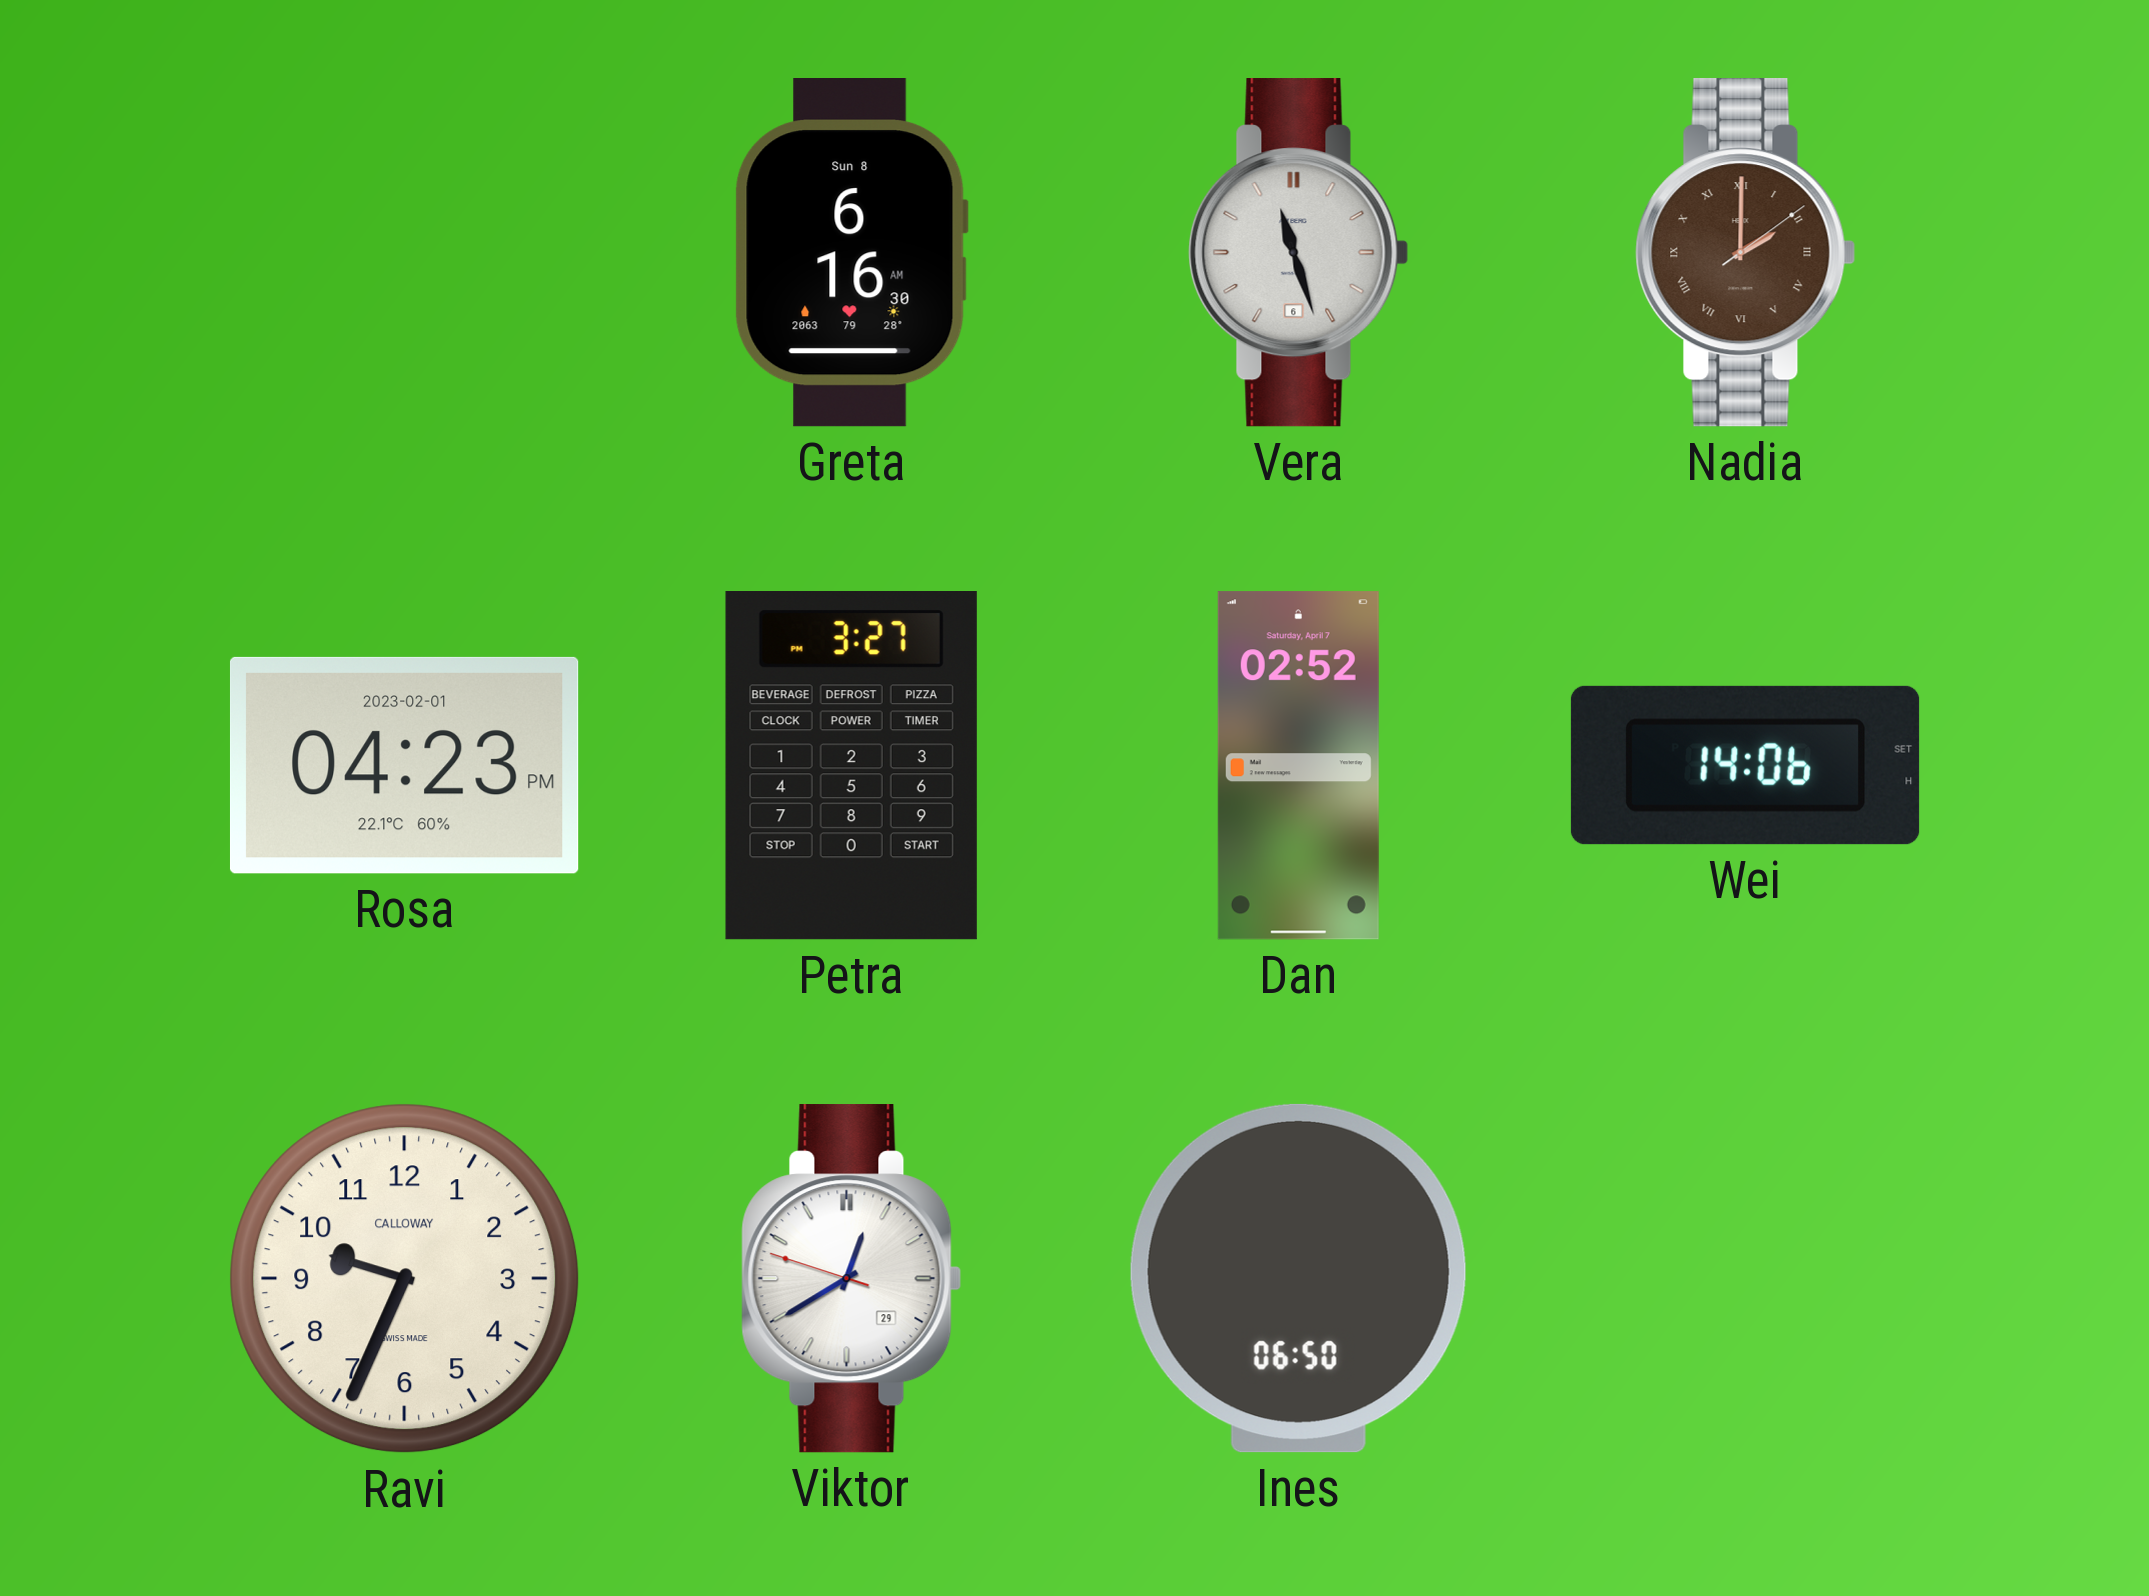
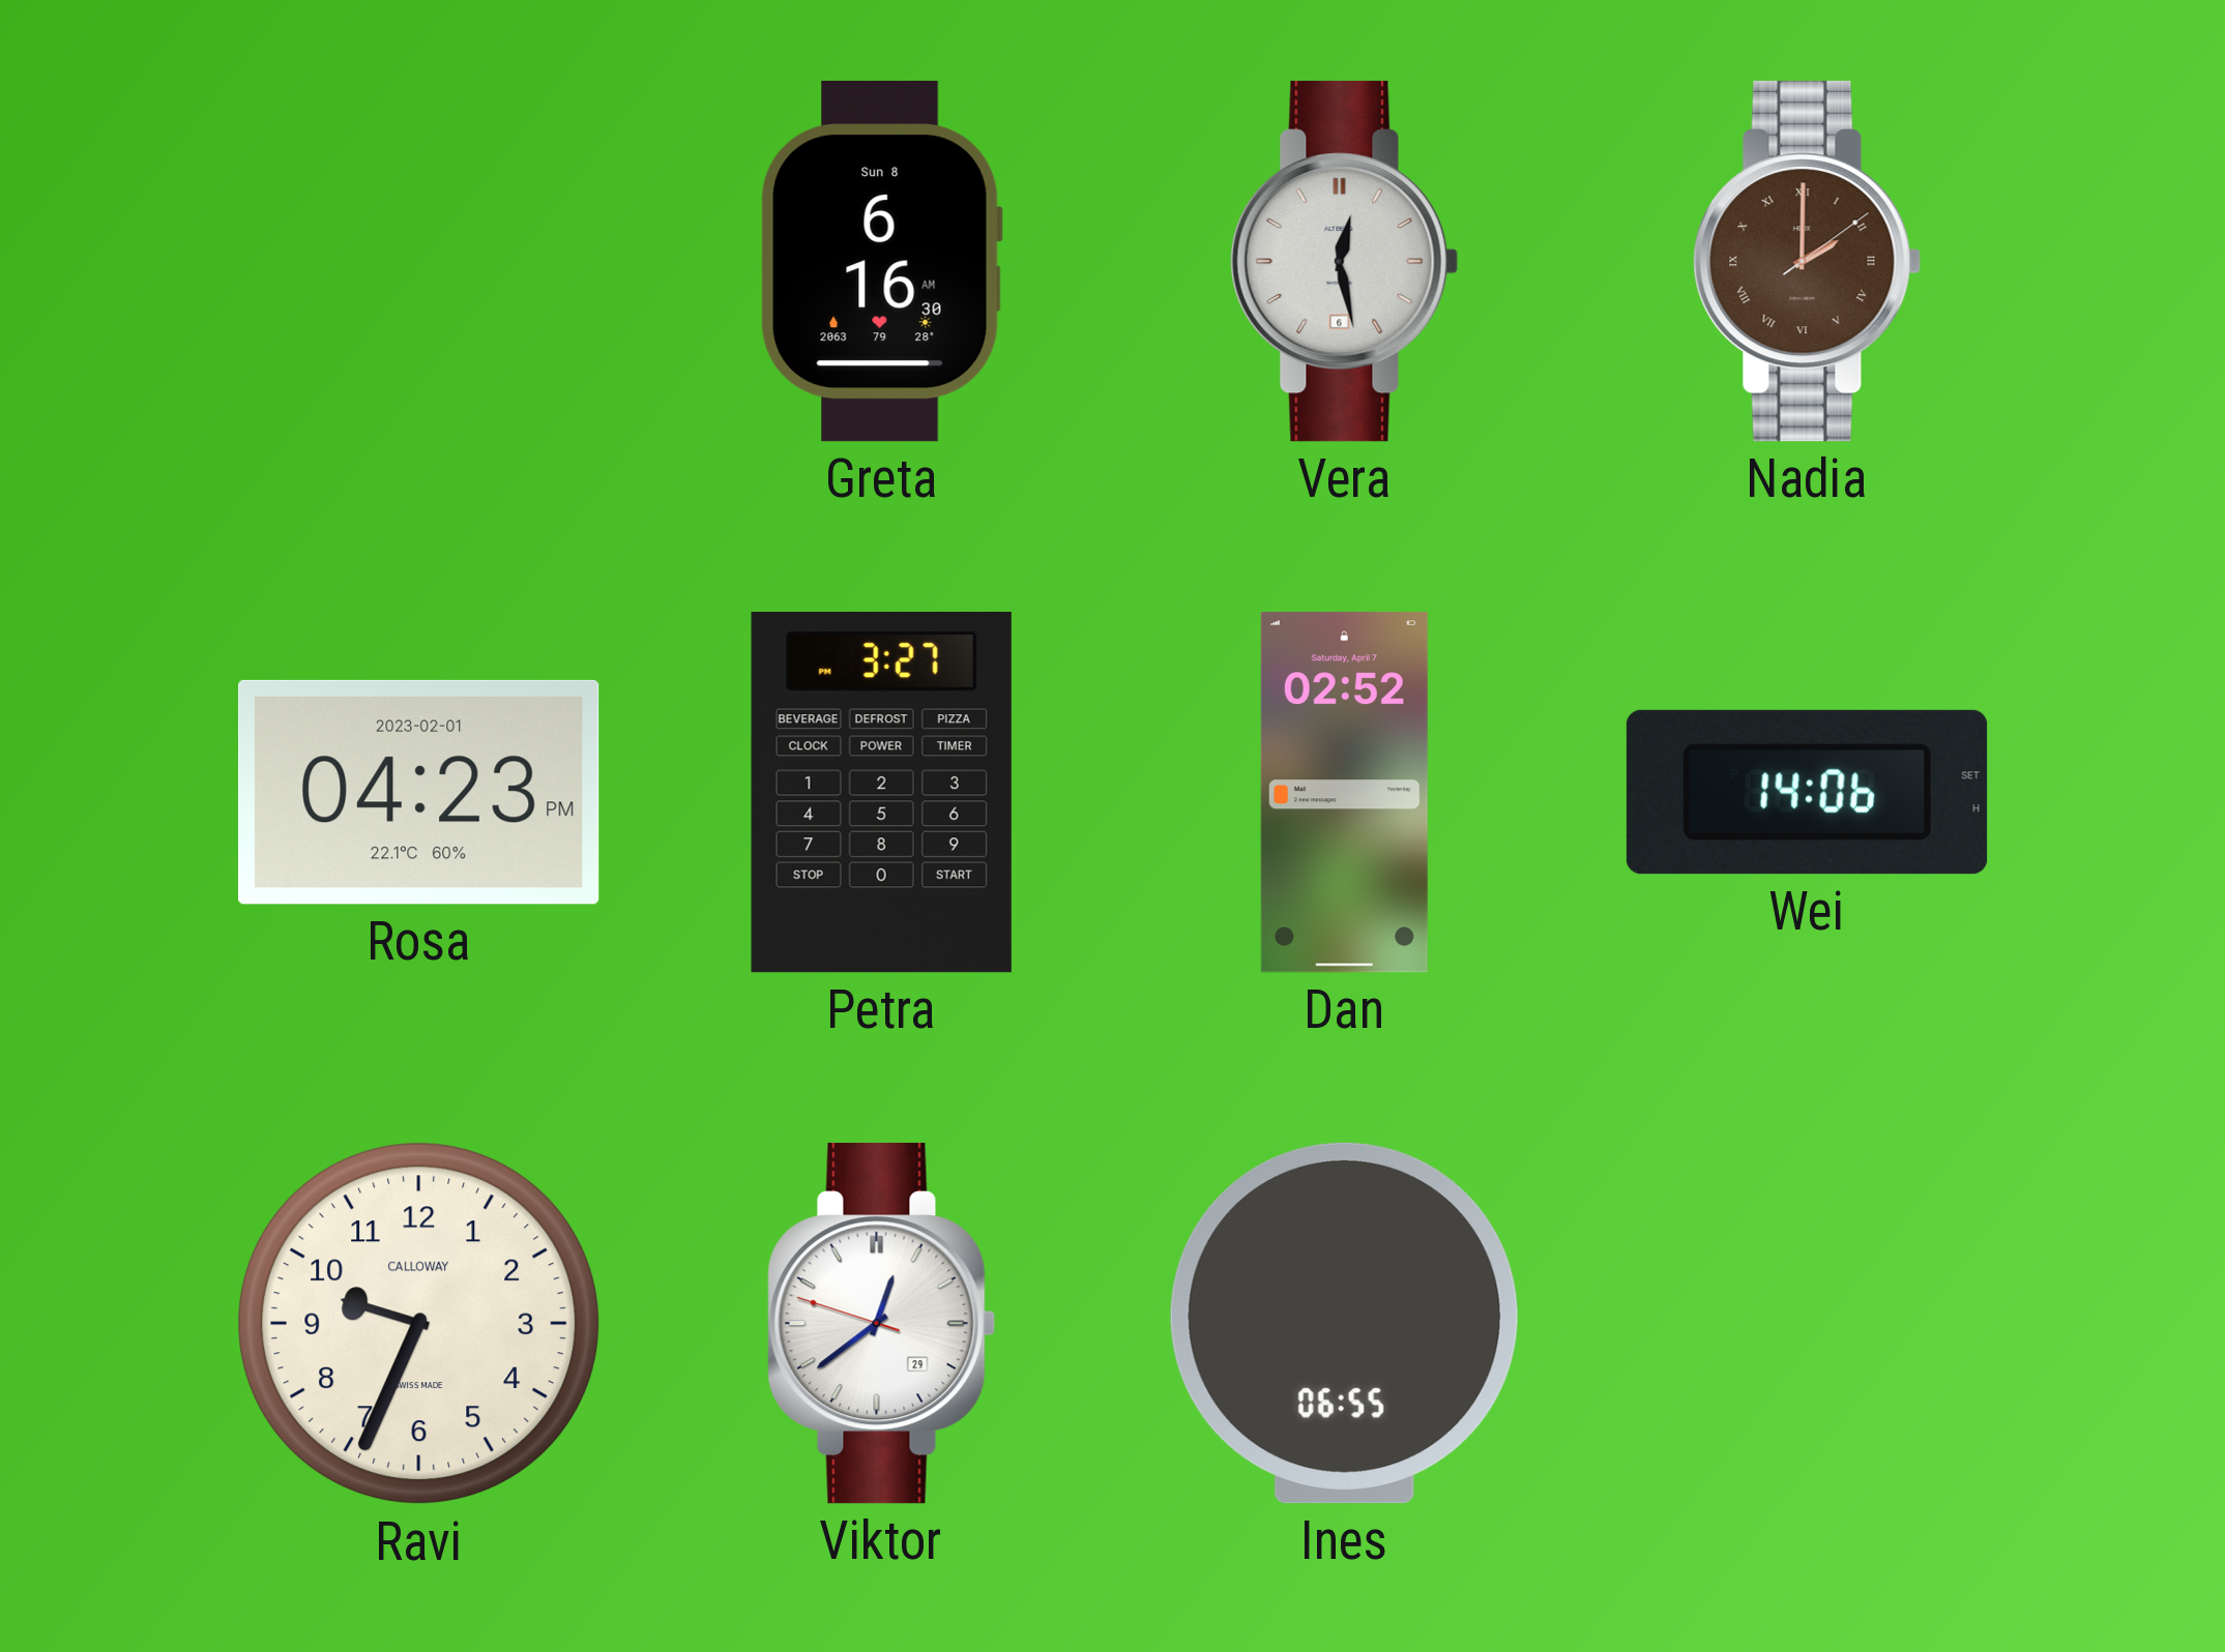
Vera: 11:27 -> 12:28 (1345, 262)
Viktor: 12:39 -> 12:38 (882, 1324)
Ines: 06:50 -> 06:55 (1344, 1323)
